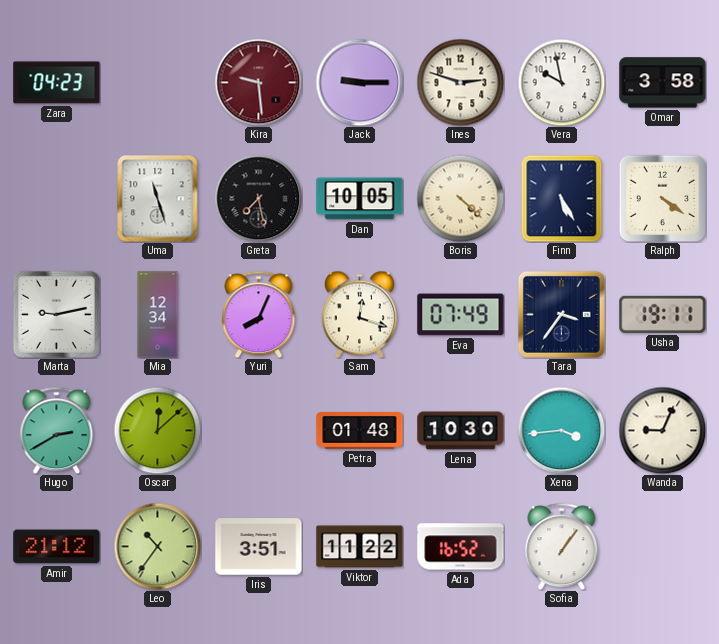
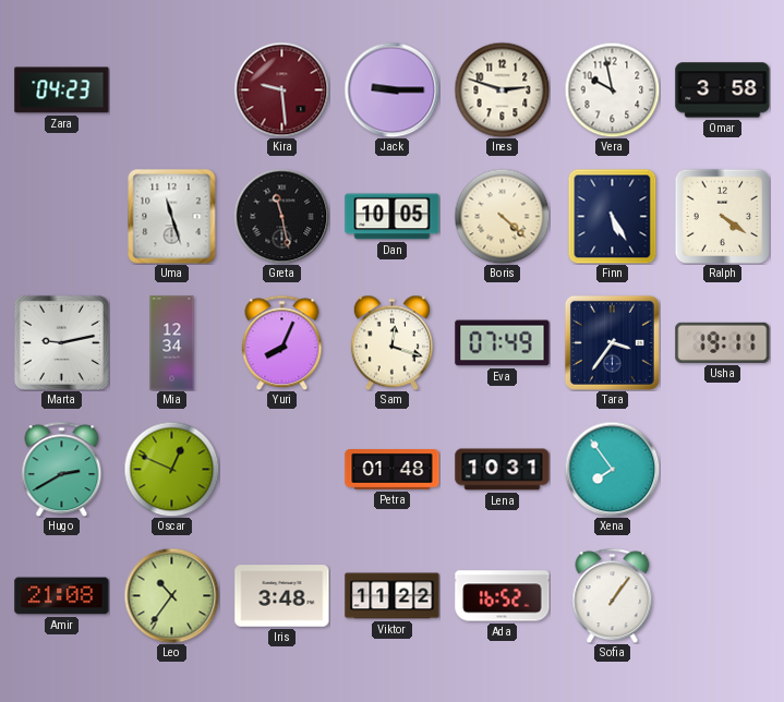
Greta: 7:28 -> 11:28 (281, 216)
Oscar: 12:08 -> 12:49 (171, 469)
Lena: 10:30 -> 10:31 (503, 470)
Xena: 3:44 -> 7:54 (612, 469)
Wanda: 9:04 -> none (662, 430)
Amir: 21:12 -> 21:08 (62, 596)
Iris: 3:51 -> 3:48 (282, 596)
